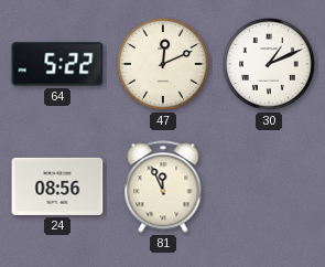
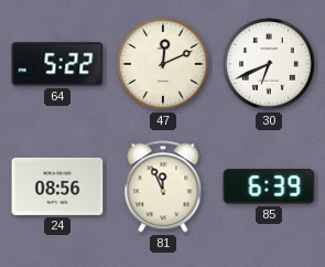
30: 1:11 -> 6:41 (269, 64)
85: none -> 6:39 (269, 186)
